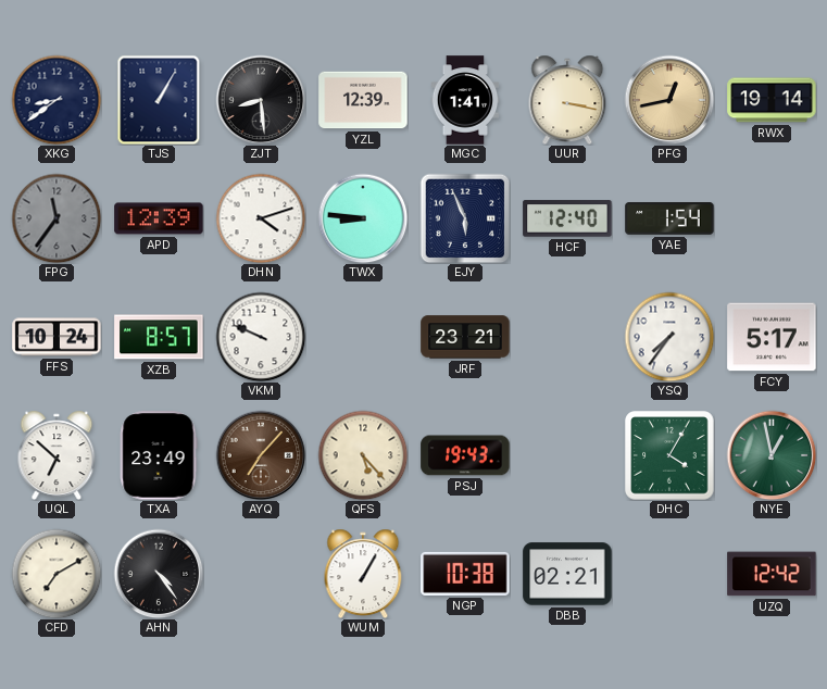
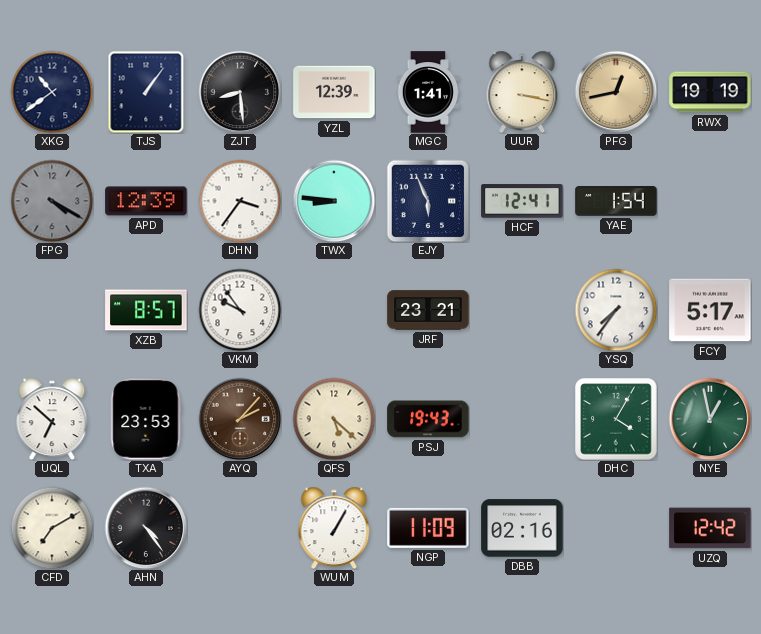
XKG: 8:39 -> 10:39 (52, 92)
TJS: 1:05 -> 1:06 (146, 92)
RWX: 19:14 -> 19:19 (710, 92)
FPG: 11:36 -> 4:20 (52, 201)
DHN: 4:12 -> 3:36 (240, 201)
HCF: 12:40 -> 12:41 (522, 201)
FFS: 10:24 -> none (57, 337)
VKM: 9:49 -> 9:54 (240, 310)
TXA: 23:49 -> 23:53 (146, 419)
AYQ: 7:07 -> 2:07 (240, 419)
QFS: 5:23 -> 5:22 (334, 419)
NGP: 10:38 -> 11:09 (428, 528)
DBB: 02:21 -> 02:16 (522, 528)
